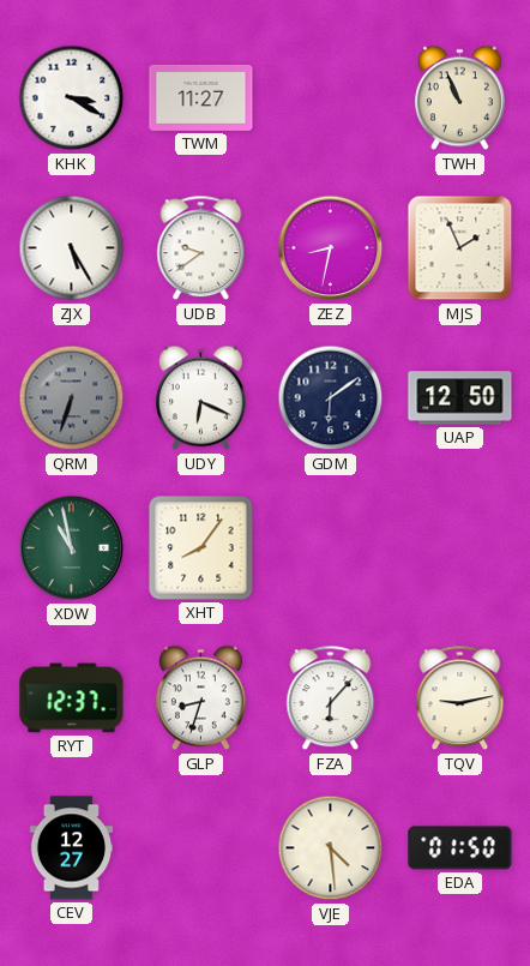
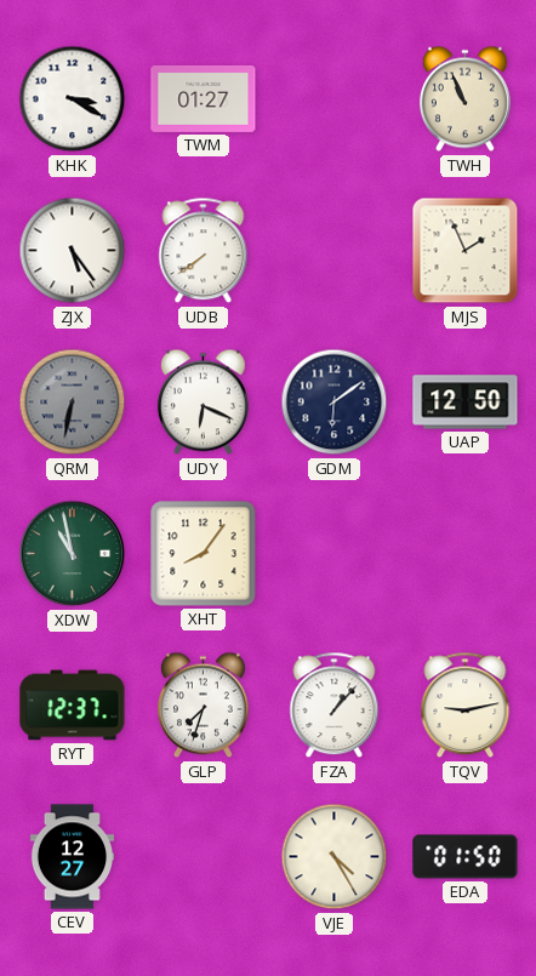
TWM: 11:27 -> 01:27 (204, 98)
ZJX: 5:25 -> 5:24 (73, 251)
UDB: 9:39 -> 7:39 (204, 251)
ZEZ: 8:32 -> none (331, 248)
QRM: 6:33 -> 6:32 (73, 403)
GLP: 8:33 -> 7:33 (203, 706)
FZA: 6:07 -> 1:07 (335, 706)
VJE: 4:29 -> 4:25 (335, 857)
